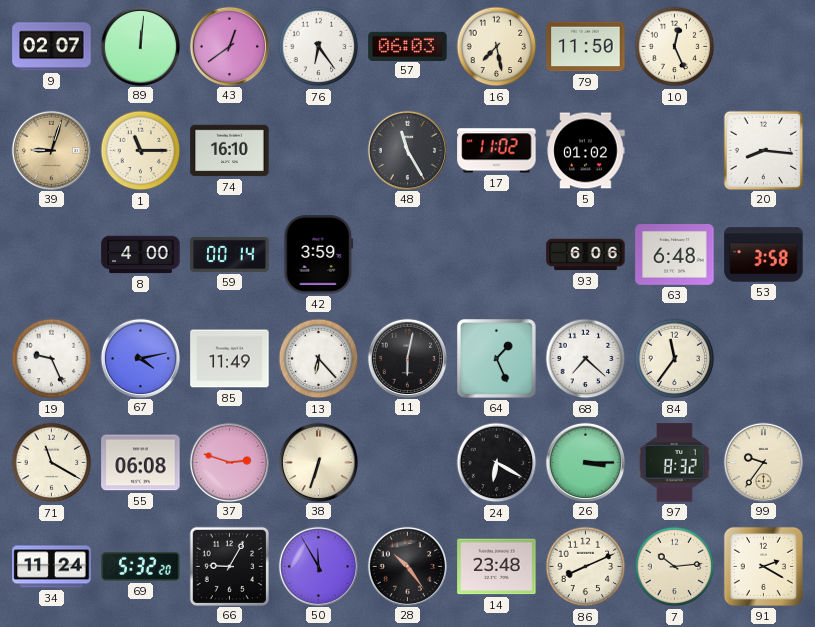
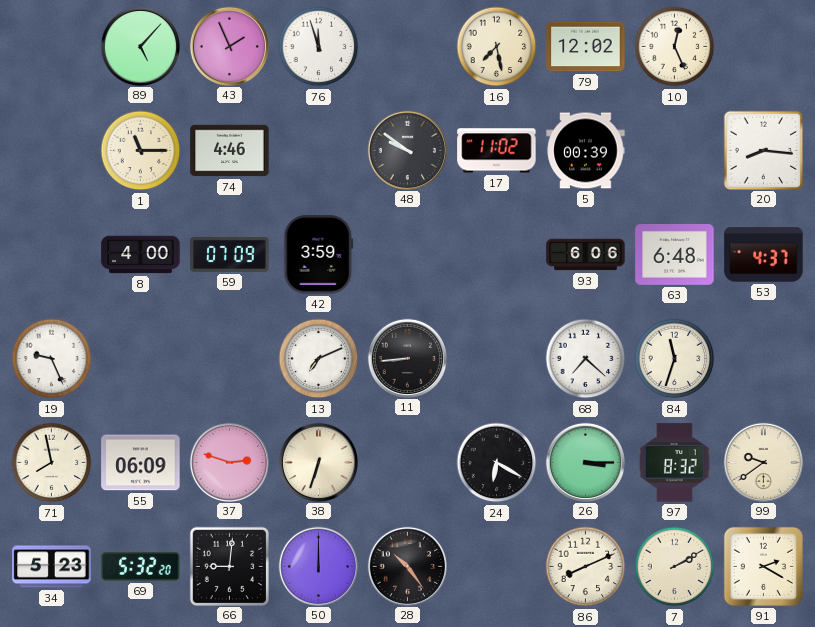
9: 02:07 -> none (52, 47)
89: 12:01 -> 5:07 (140, 46)
43: 12:39 -> 1:56 (229, 46)
76: 6:24 -> 11:57 (319, 47)
57: 06:03 -> none (408, 46)
79: 11:50 -> 12:02 (586, 47)
39: 9:03 -> none (51, 150)
74: 16:10 -> 4:46 (230, 151)
48: 11:25 -> 9:51 (407, 150)
5: 01:02 -> 00:39 (586, 151)
59: 00:14 -> 07:09 (230, 254)
53: 3:58 -> 4:37 (764, 255)
67: 4:13 -> none (140, 358)
85: 11:49 -> none (230, 359)
13: 6:23 -> 7:11 (319, 359)
11: 6:02 -> 8:44 (407, 358)
64: 1:26 -> none (497, 359)
84: 11:36 -> 11:33 (675, 359)
71: 11:20 -> 7:58 (52, 463)
55: 06:08 -> 06:09 (141, 463)
99: 9:36 -> 9:39 (763, 462)
34: 11:24 -> 5:23 (52, 567)
66: 9:05 -> 9:01 (229, 566)
50: 11:55 -> 12:00 (318, 566)
14: 23:48 -> none (497, 567)
7: 10:14 -> 2:10 (675, 567)
